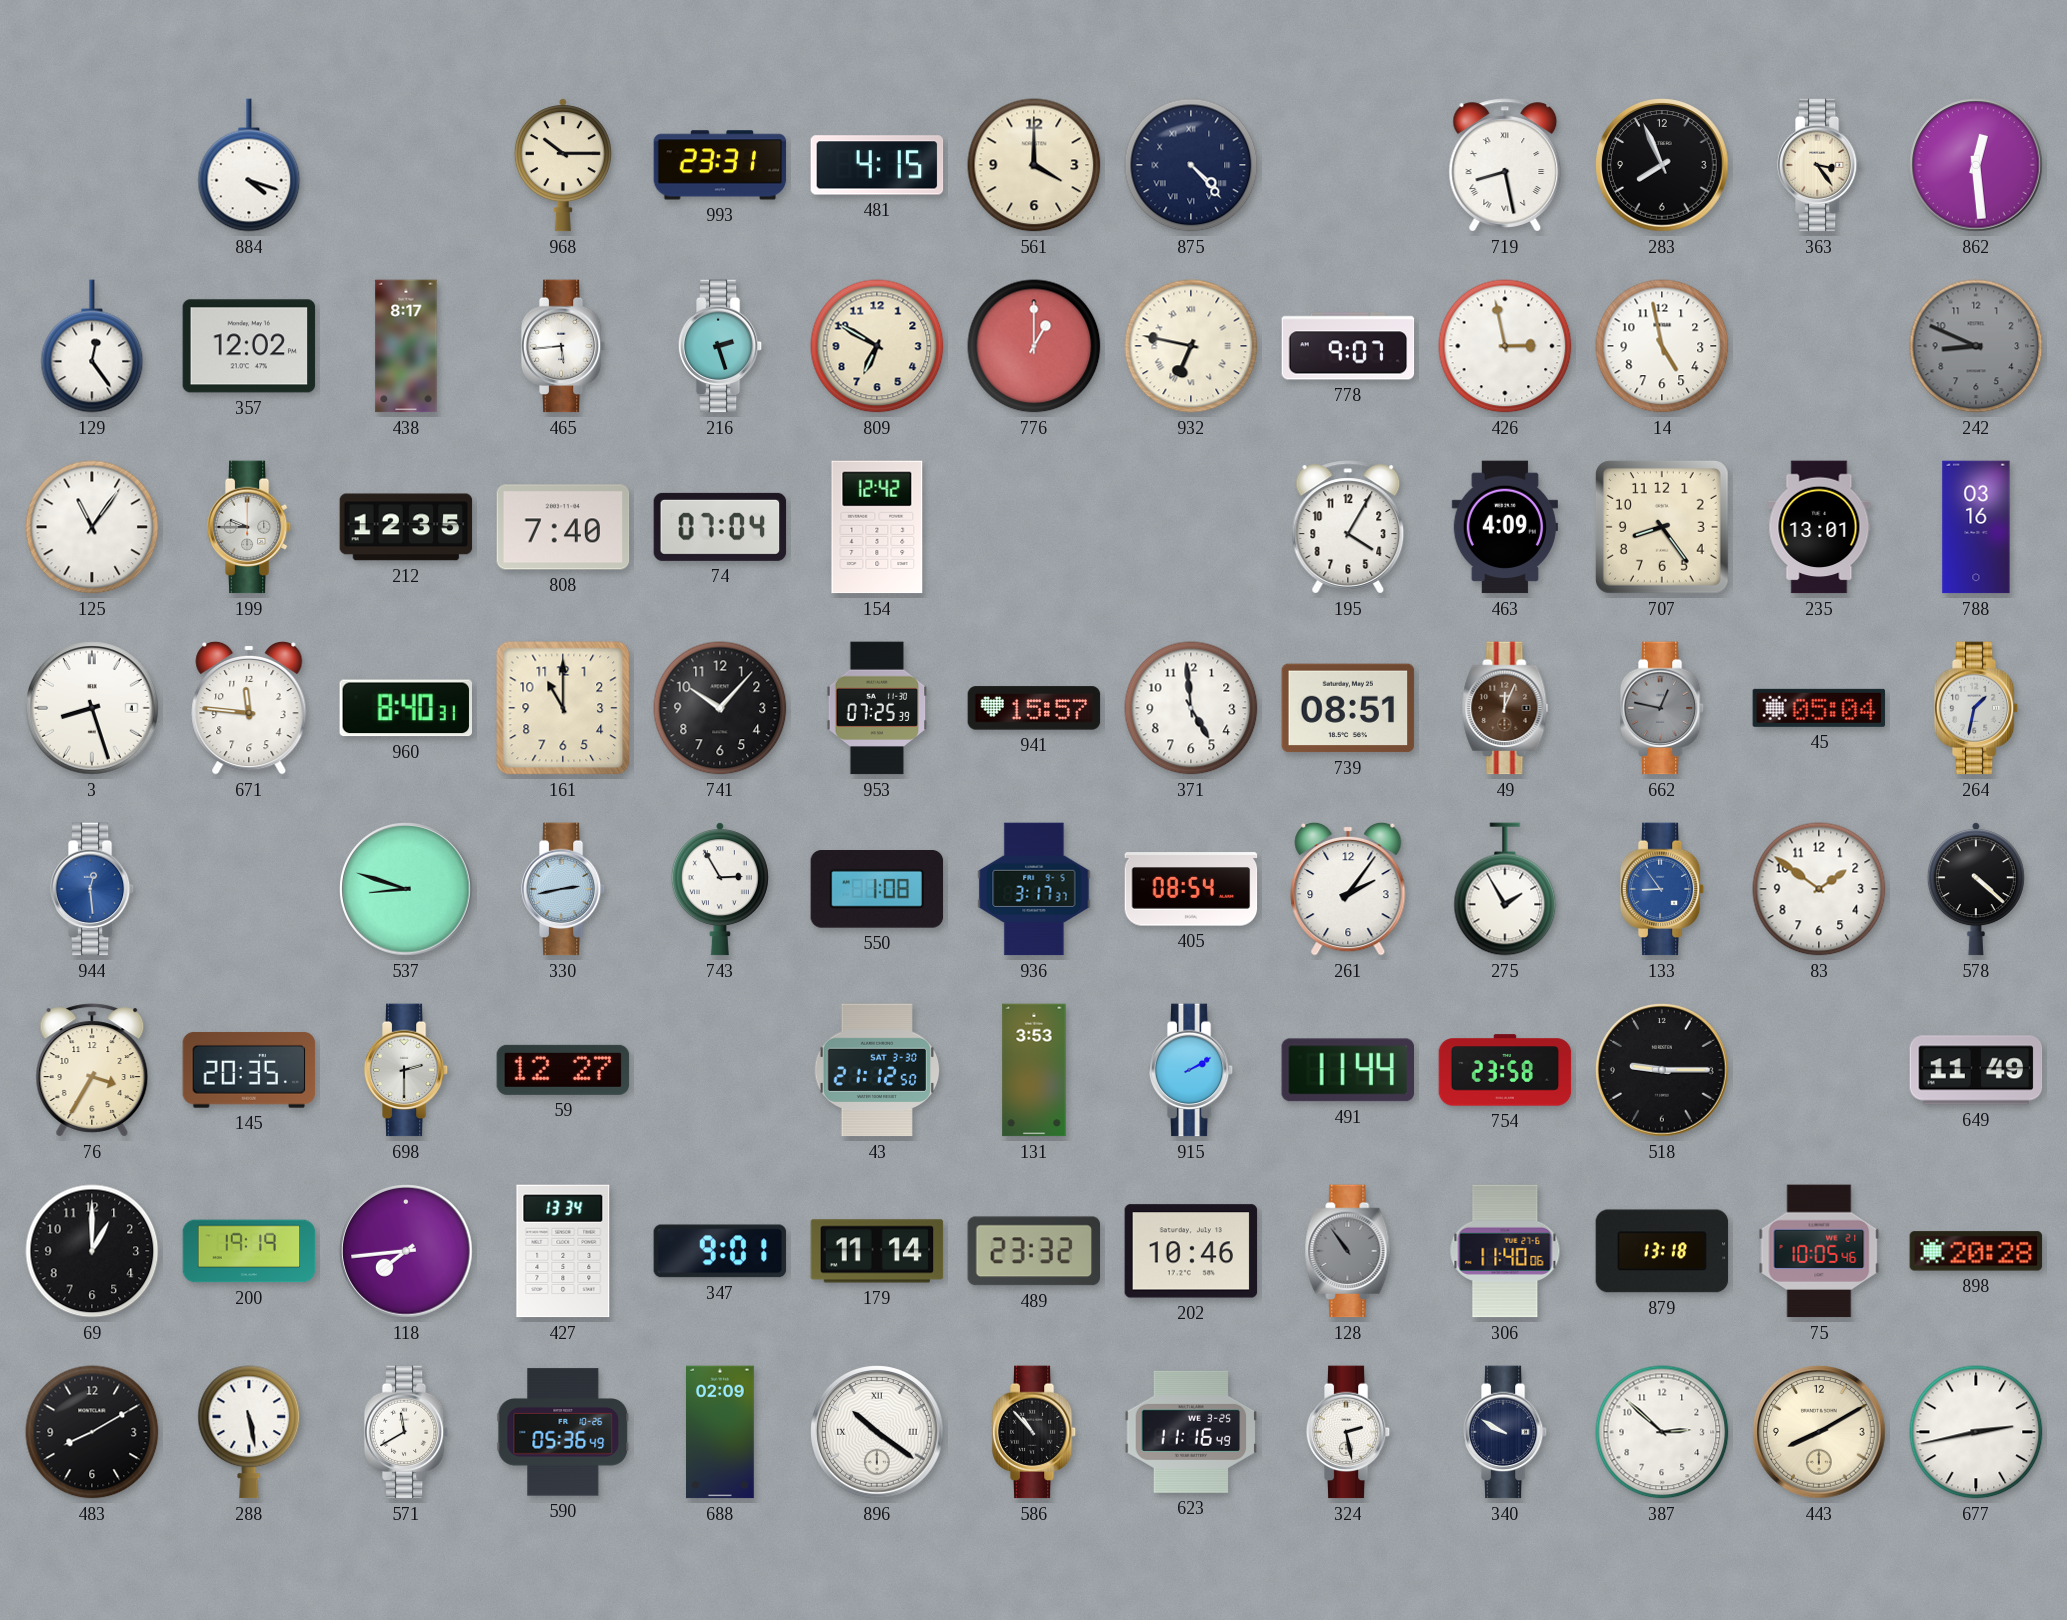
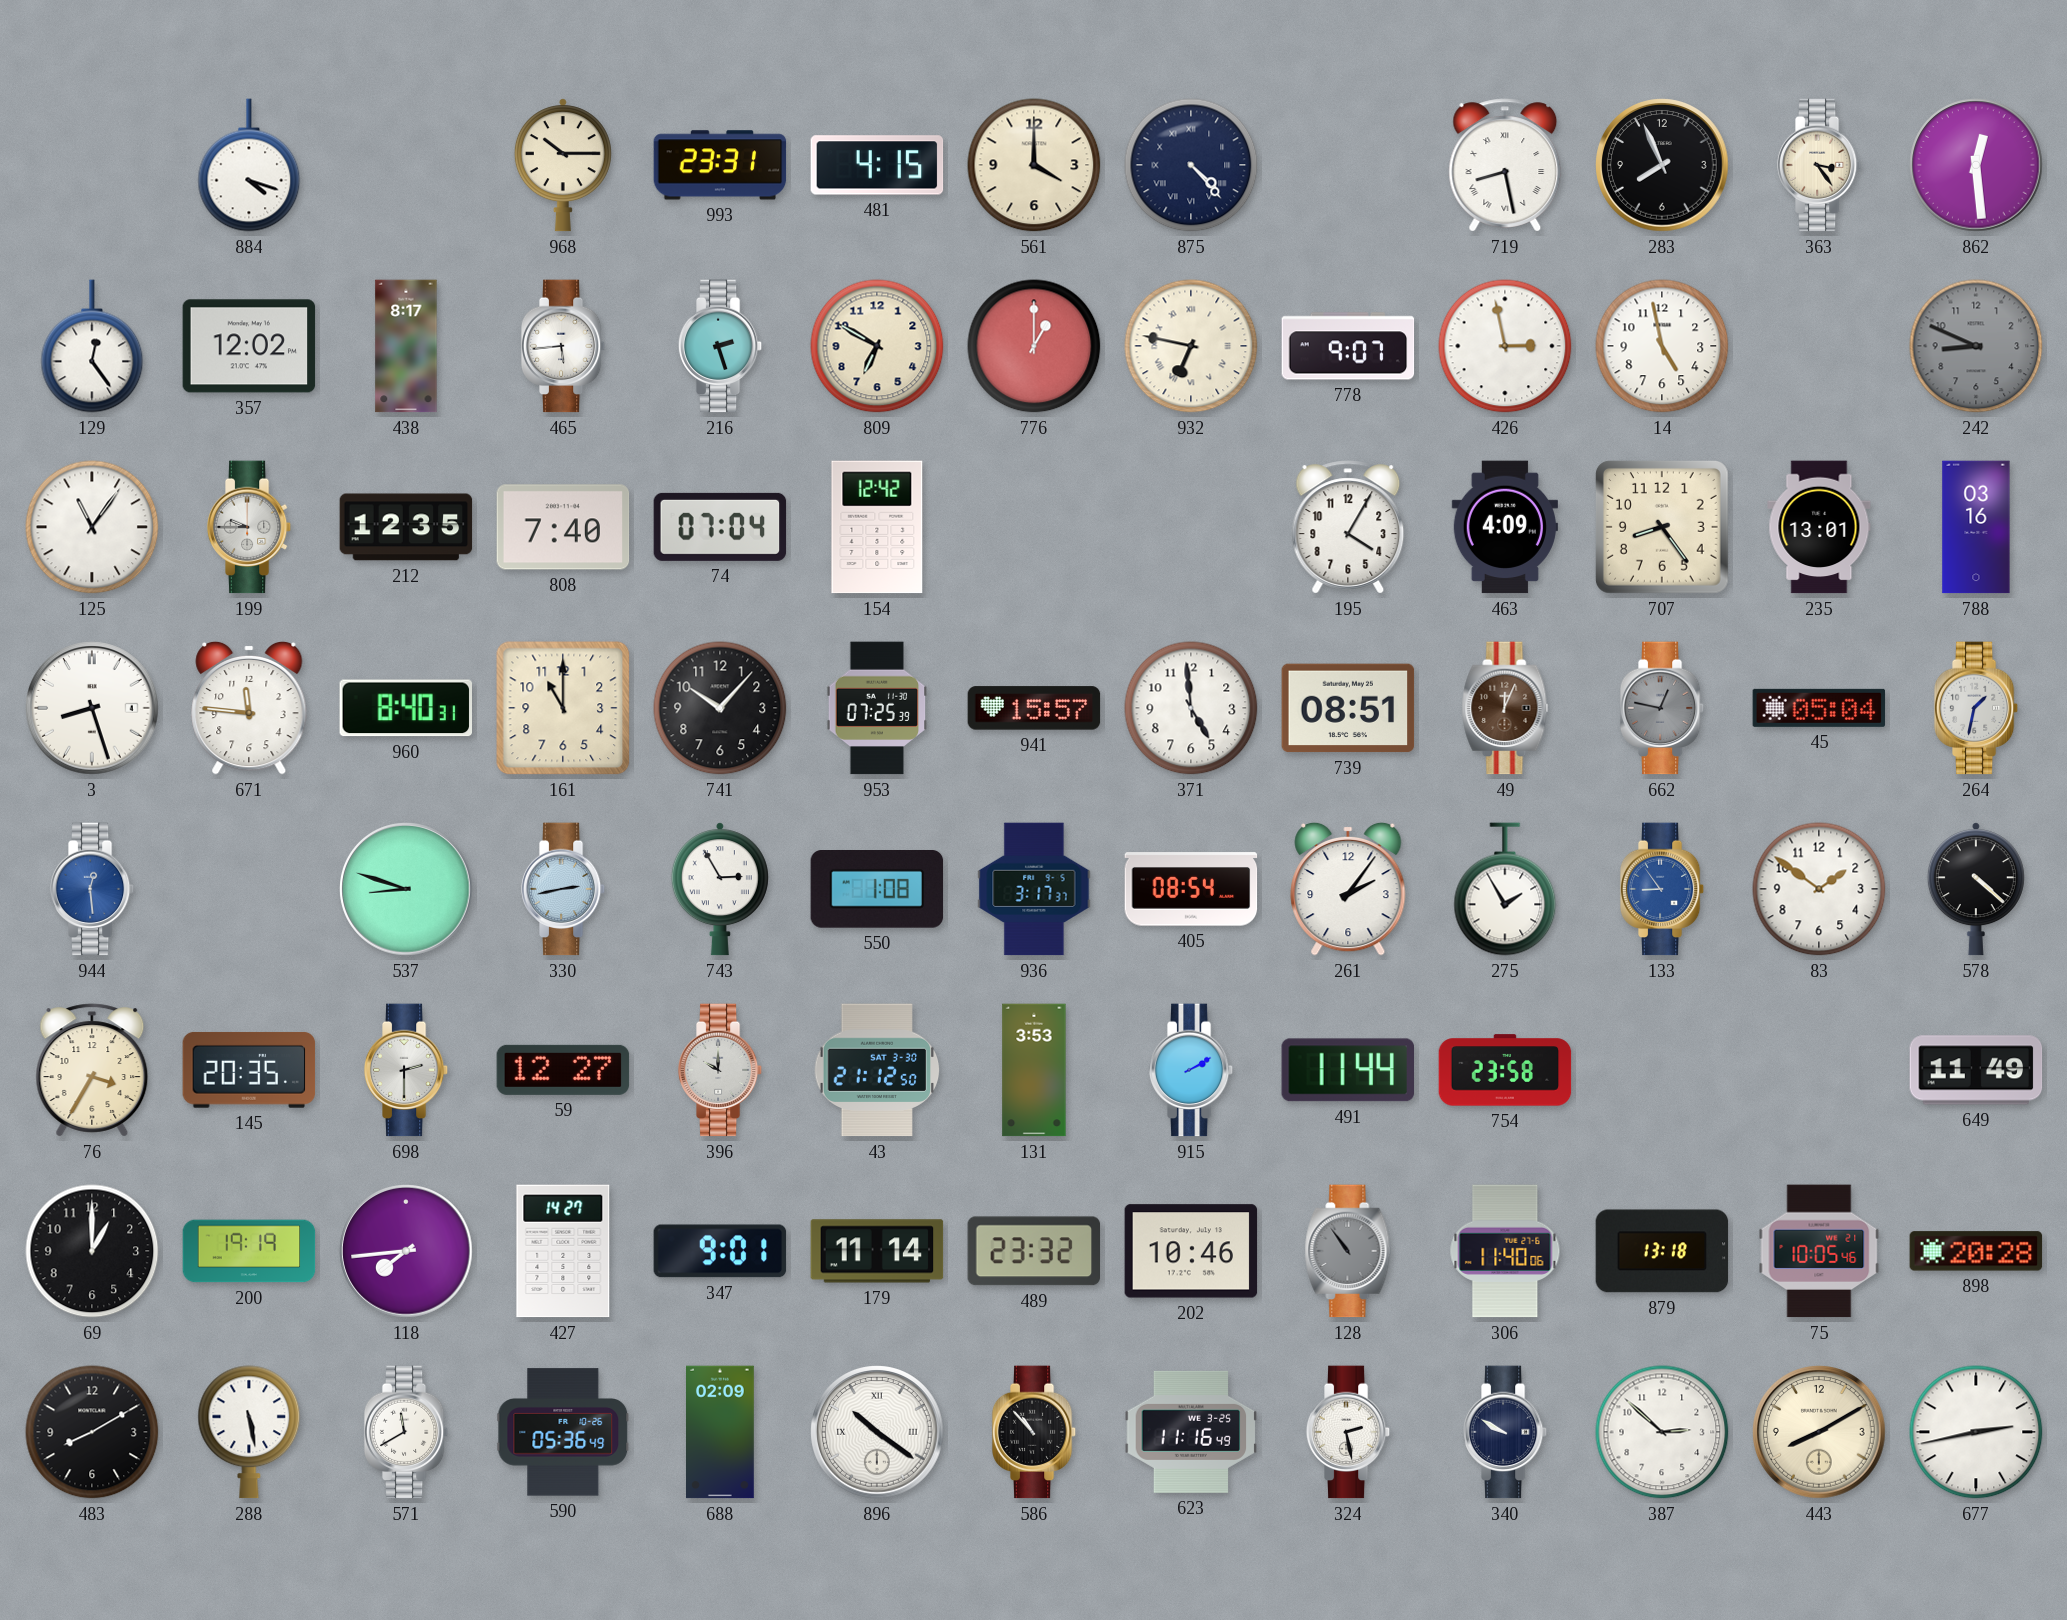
396: none -> 10:00 (720, 1070)
518: 9:15 -> none (1662, 1070)
427: 13:34 -> 14:27 (563, 1251)
